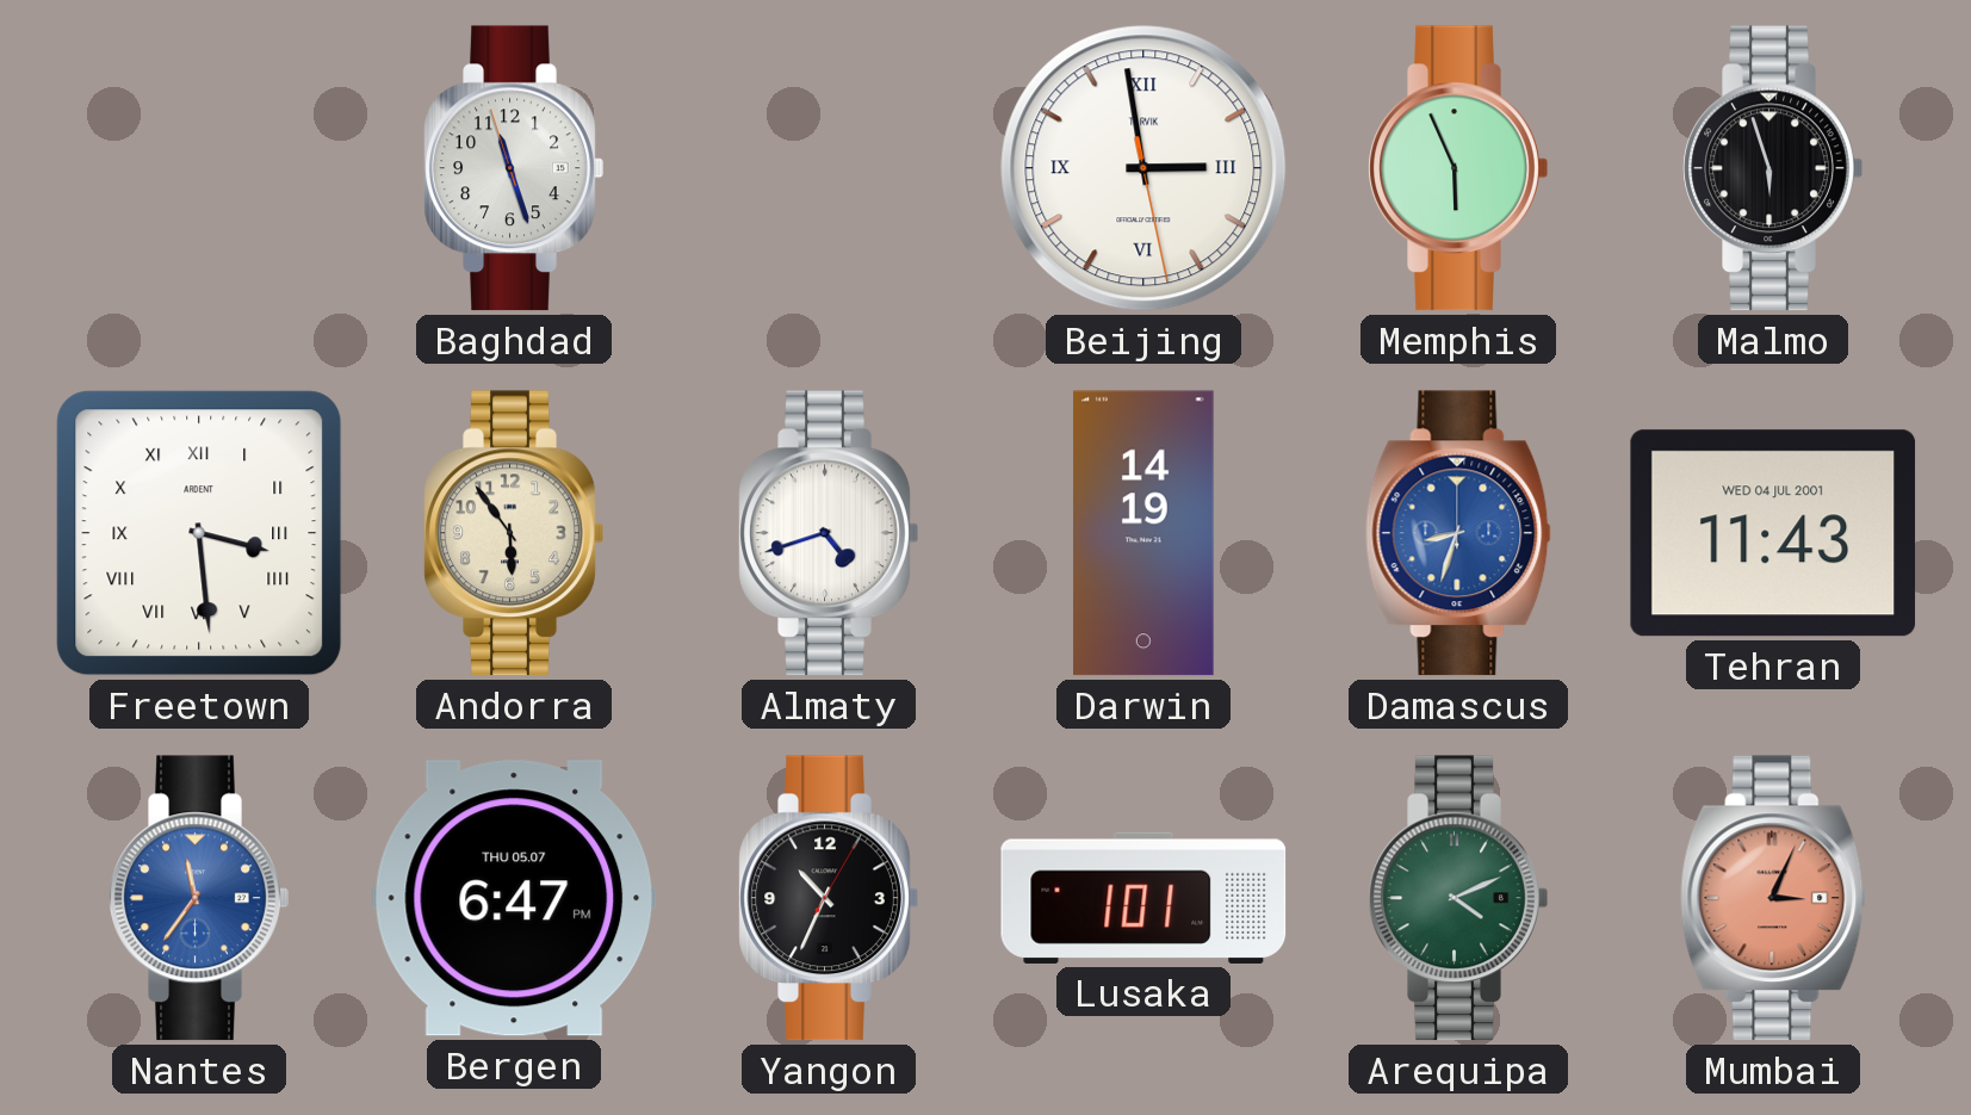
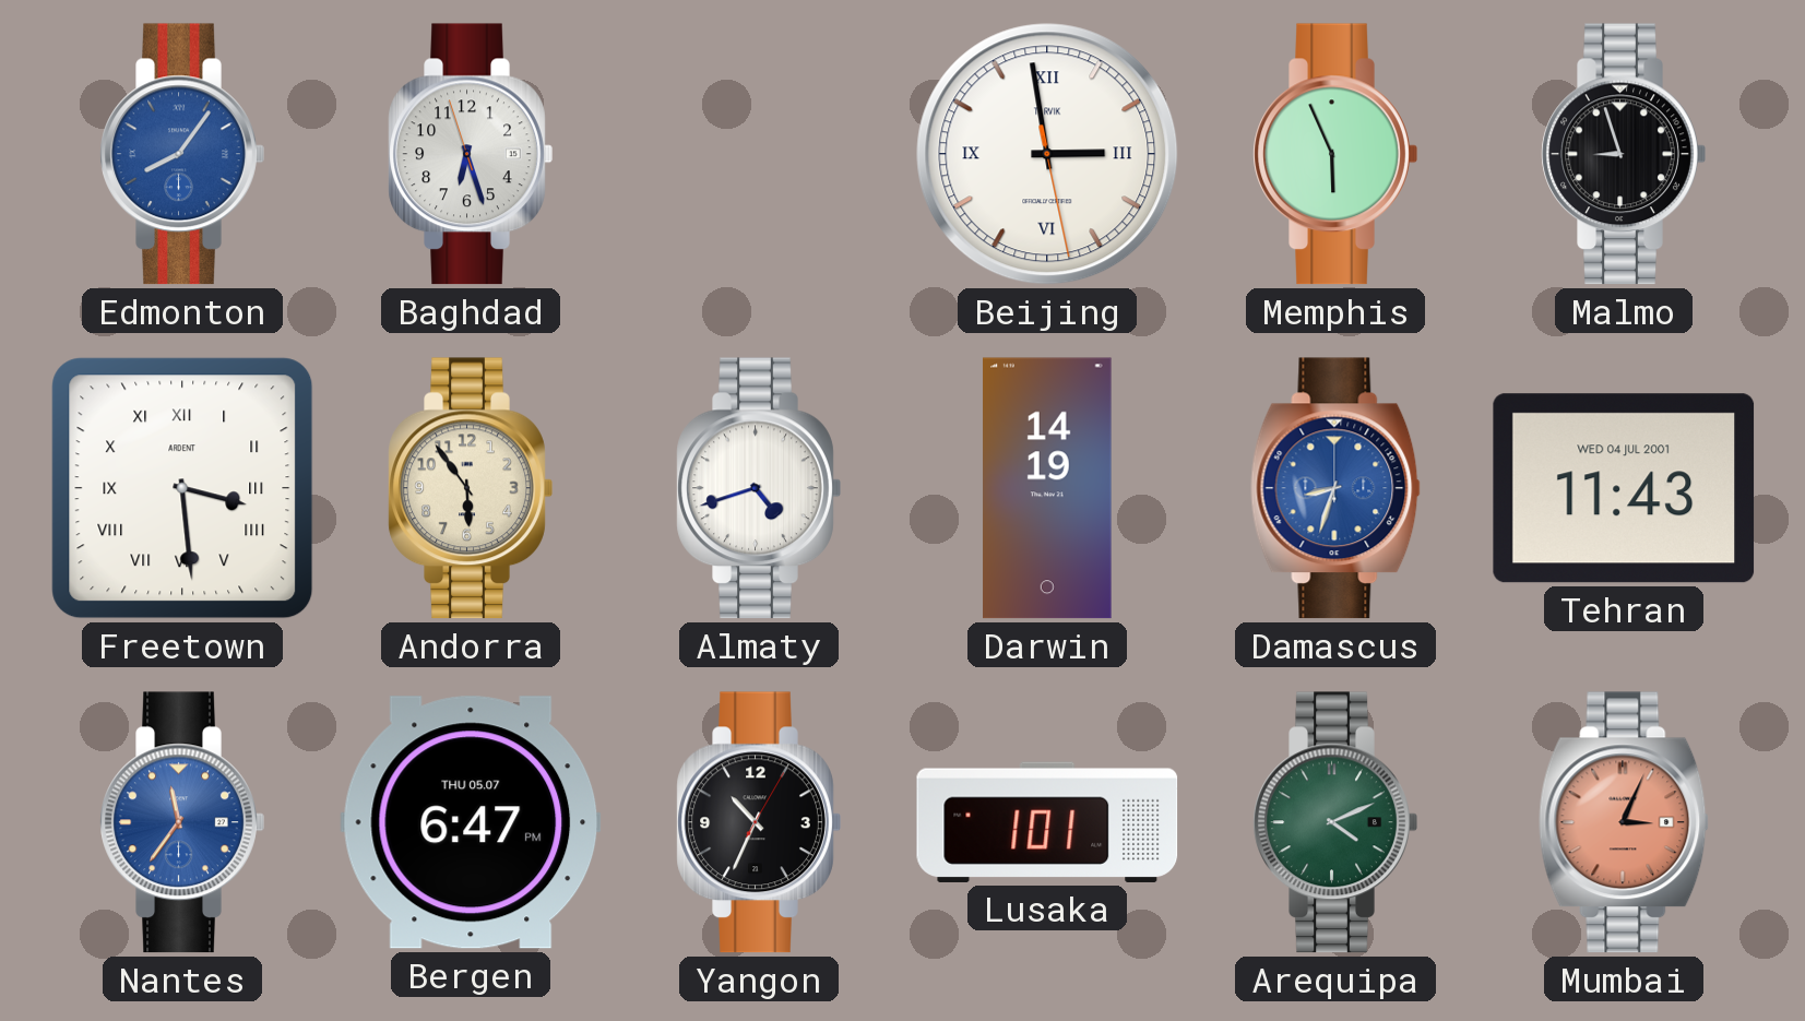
Edmonton: none -> 8:06 (182, 154)
Baghdad: 11:26 -> 6:26 (471, 154)
Malmo: 5:57 -> 8:57 (1624, 154)
